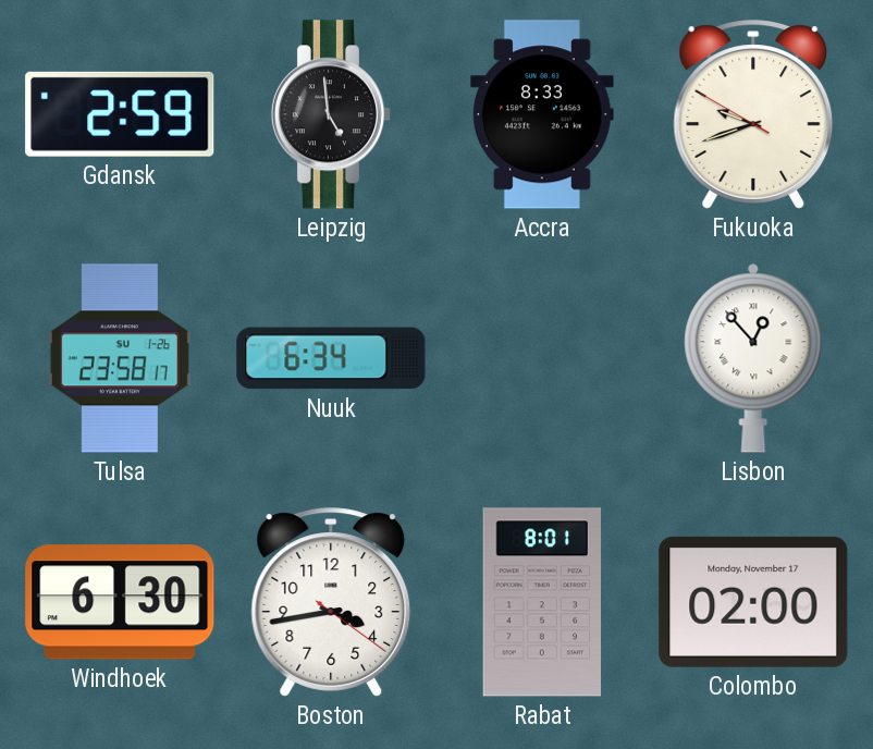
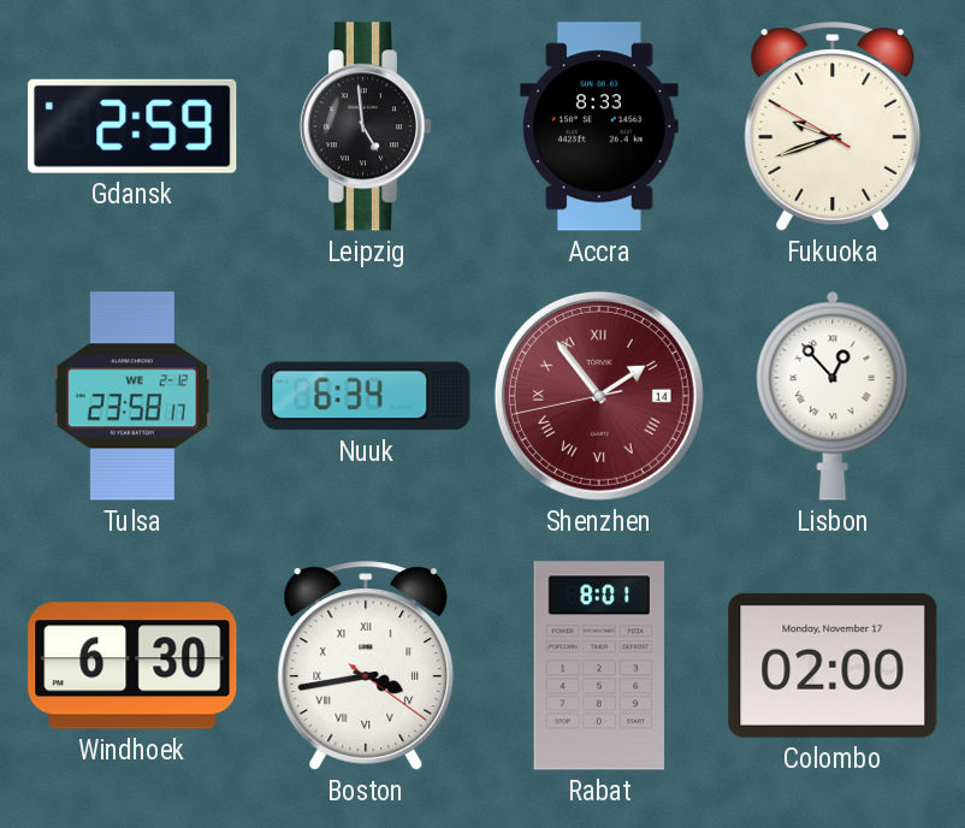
Tulsa date: SU 1-26 -> WE 2-12 (132, 396)
Shenzhen: none -> 1:53 (599, 396)
Boston numerals: Arabic -> Roman (366, 666)
